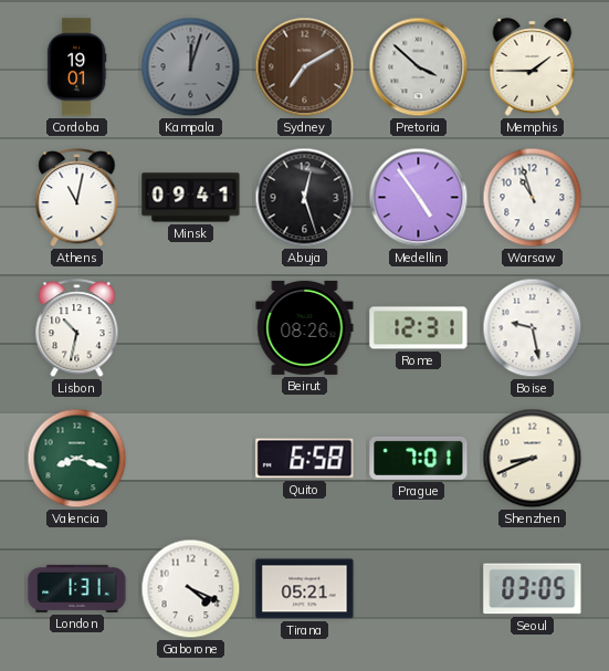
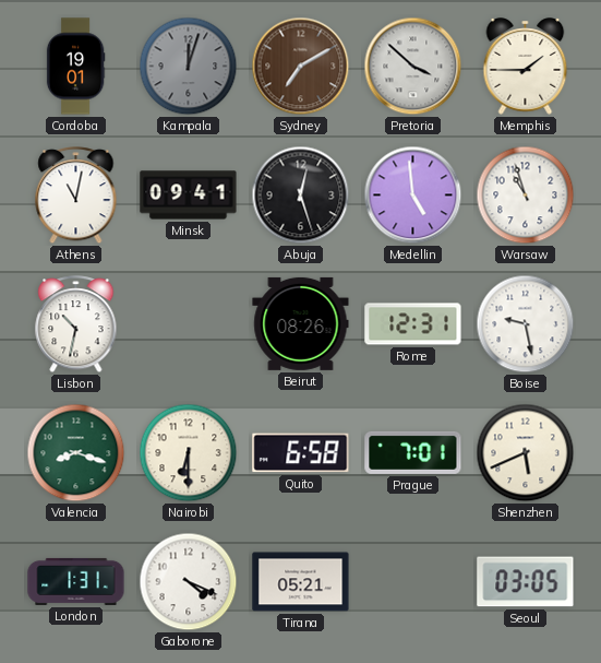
Medellin: 4:54 -> 4:59 (413, 196)
Nairobi: none -> 6:30 (189, 453)
Shenzhen: 8:41 -> 5:41 (526, 453)
